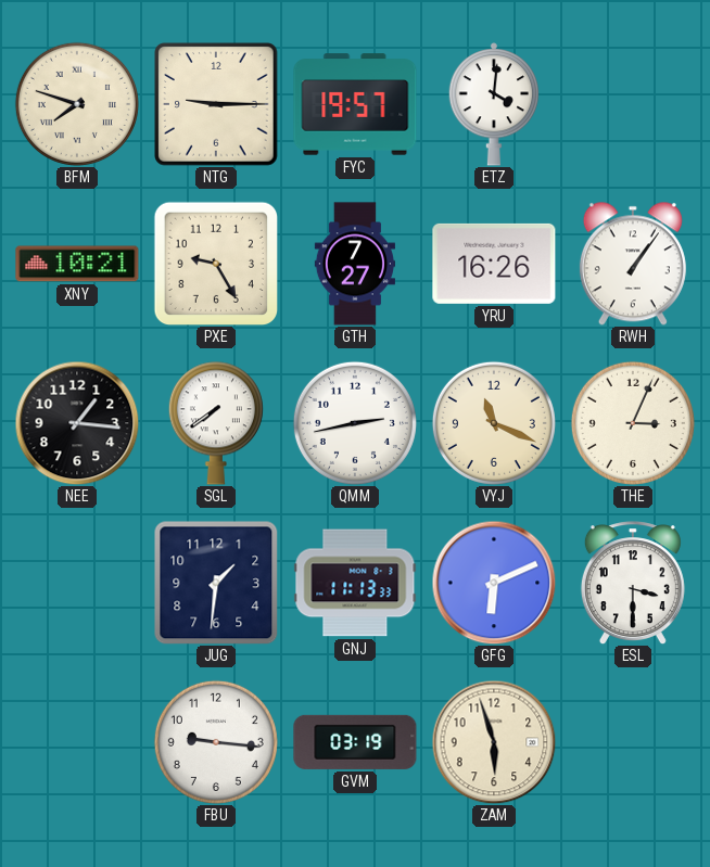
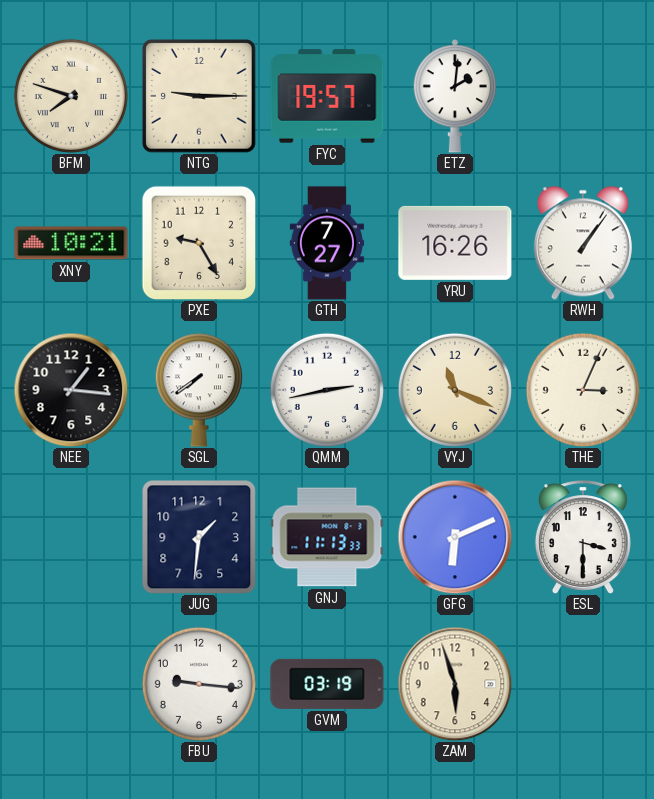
ETZ: 4:01 -> 2:01 (455, 96)
